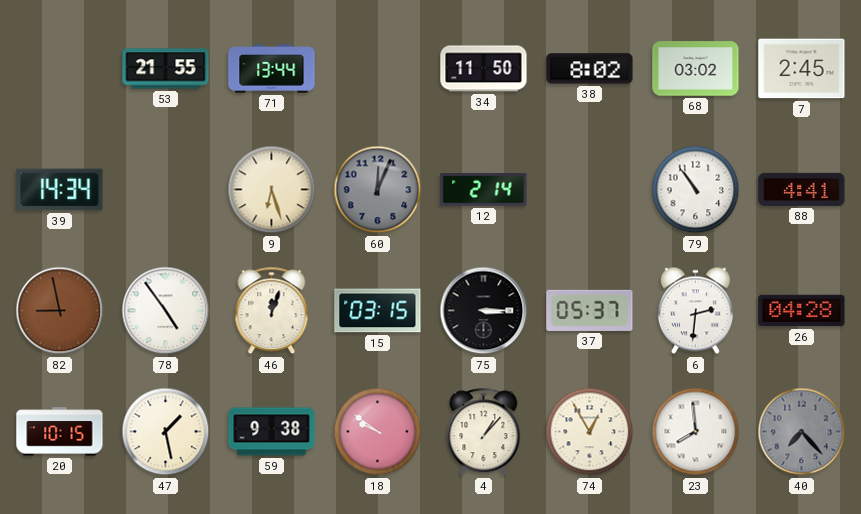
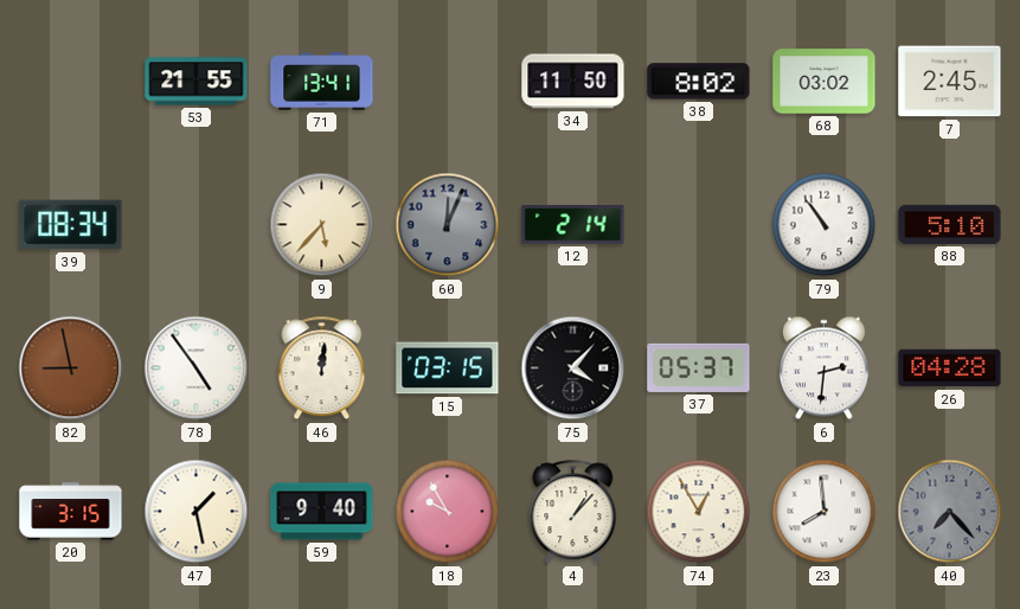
71: 13:44 -> 13:41 (322, 82)
39: 14:34 -> 08:34 (71, 225)
9: 6:27 -> 5:37 (322, 225)
88: 4:41 -> 5:10 (950, 224)
46: 12:03 -> 12:01 (322, 368)
75: 3:15 -> 4:07 (573, 368)
20: 10:15 -> 3:15 (71, 512)
59: 9:38 -> 9:40 (322, 512)
18: 9:51 -> 9:55 (448, 512)
